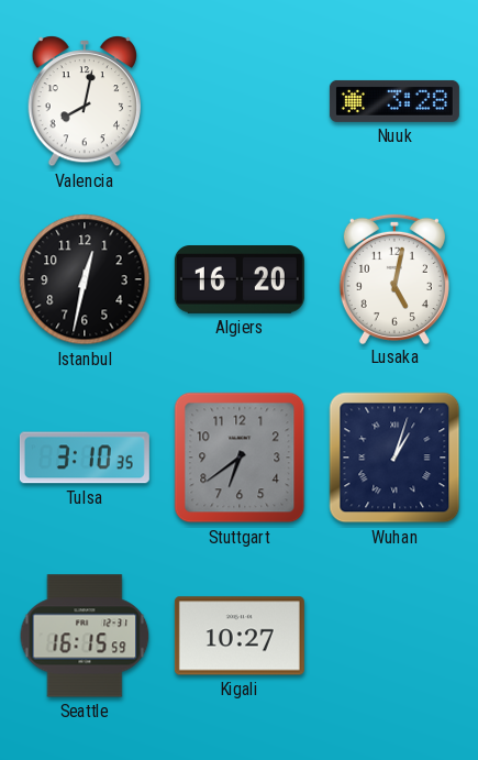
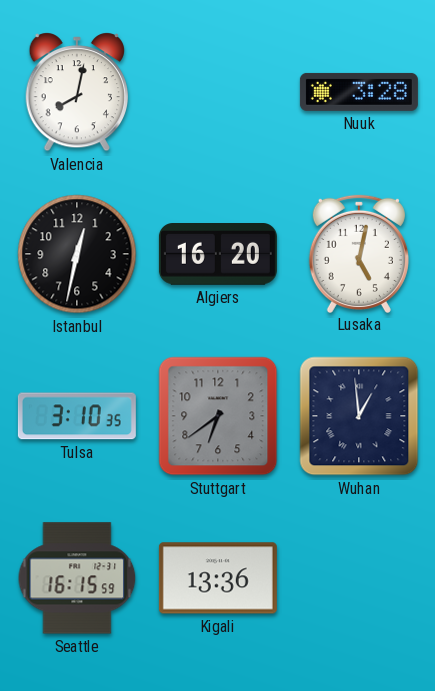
Wuhan: 1:03 -> 12:59 (359, 416)
Kigali: 10:27 -> 13:36 (218, 578)
